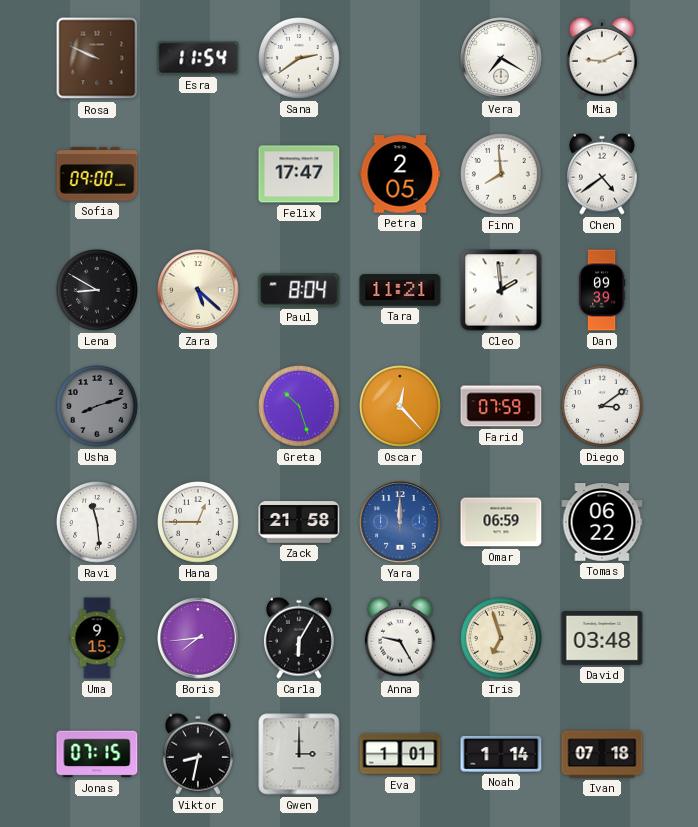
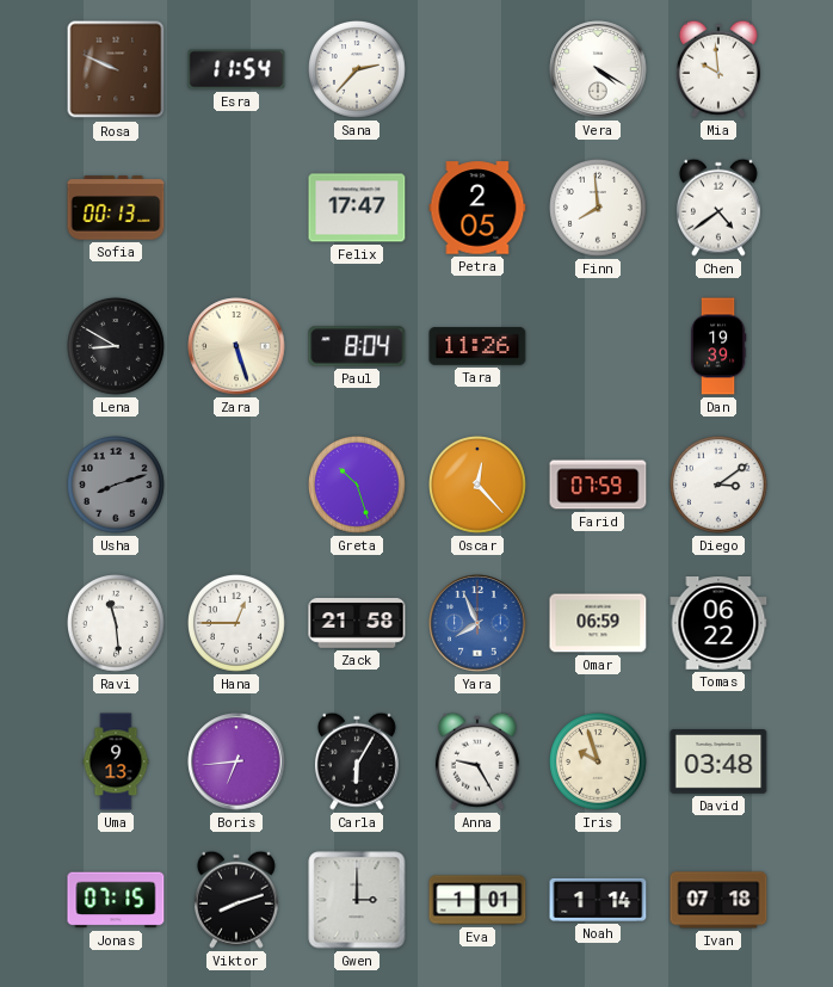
Sana: 2:39 -> 2:37 (358, 70)
Vera: 7:20 -> 4:20 (598, 69)
Mia: 9:11 -> 9:59 (718, 69)
Sofia: 09:00 -> 00:13 (116, 208)
Zara: 5:22 -> 5:27 (236, 346)
Tara: 11:21 -> 11:26 (477, 346)
Cleo: 1:59 -> none (501, 290)
Dan: 09:39 -> 19:39 (718, 346)
Yara: 12:00 -> 7:56 (477, 623)
Uma: 9:15 -> 9:13 (116, 761)
Boris: 7:44 -> 6:44 (236, 761)
Iris: 6:57 -> 9:57 (599, 763)
Viktor: 8:32 -> 8:12 (236, 900)
